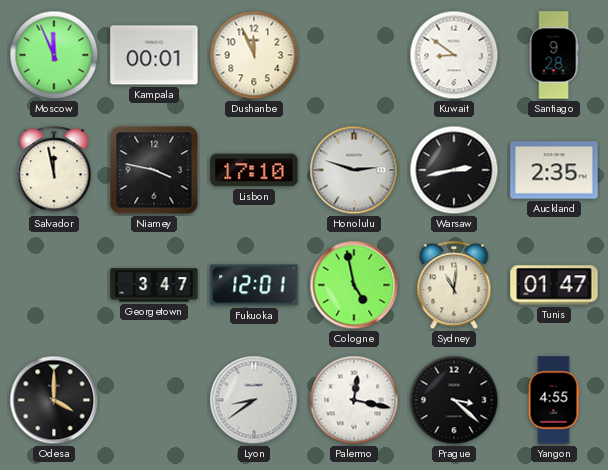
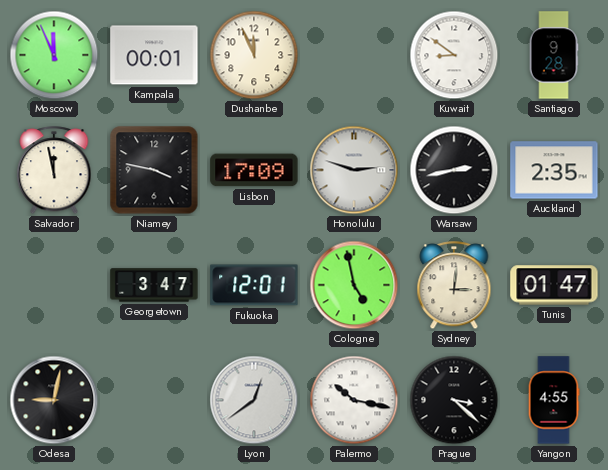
Lisbon: 17:10 -> 17:09 (254, 170)
Sydney: 11:01 -> 3:01 (454, 286)
Odesa: 4:00 -> 9:02 (54, 400)
Lyon: 8:39 -> 12:39 (254, 400)
Palermo: 12:17 -> 10:17 (354, 400)
